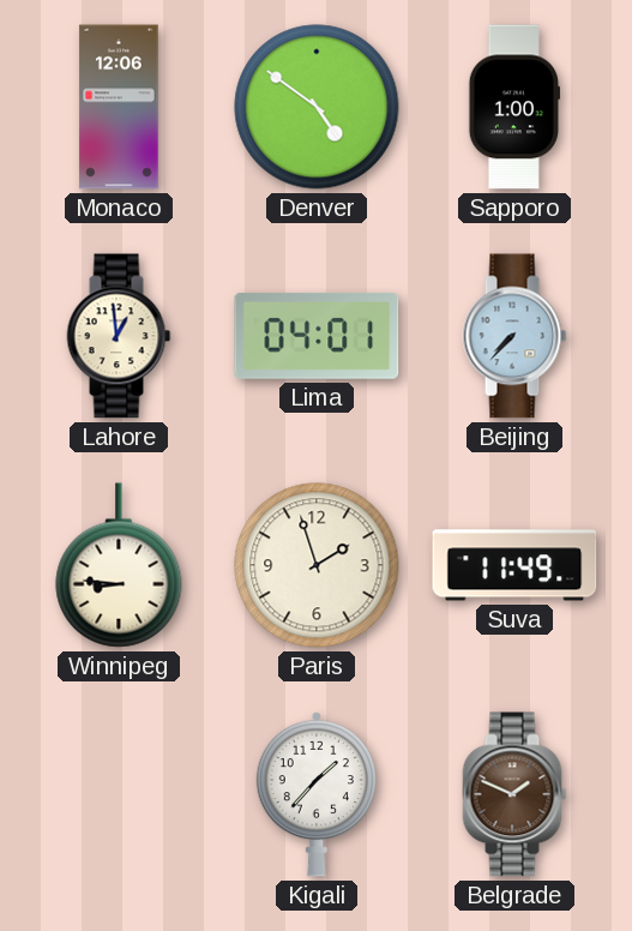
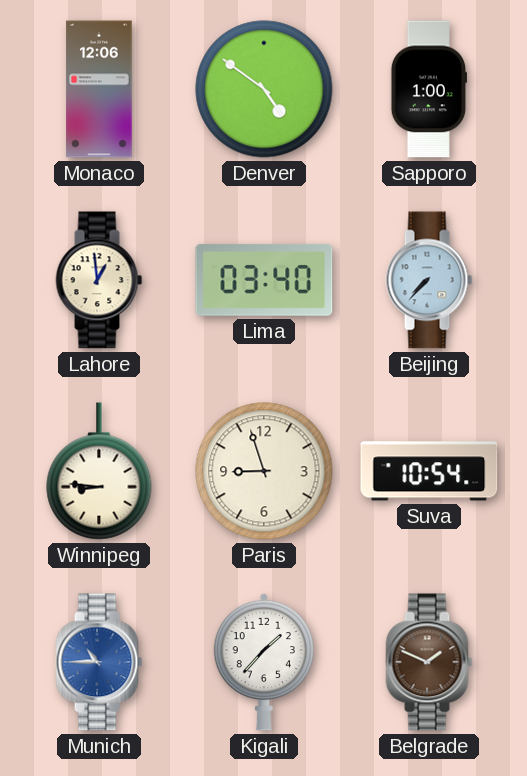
Lima: 04:01 -> 03:40 (264, 280)
Paris: 1:57 -> 8:57 (264, 471)
Suva: 11:49 -> 10:54 (429, 471)
Munich: none -> 10:45 (99, 662)
